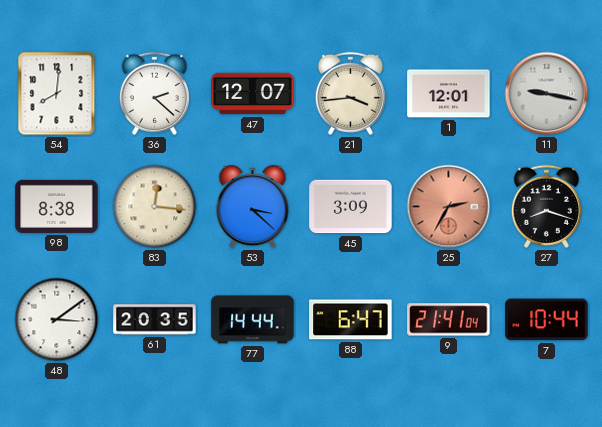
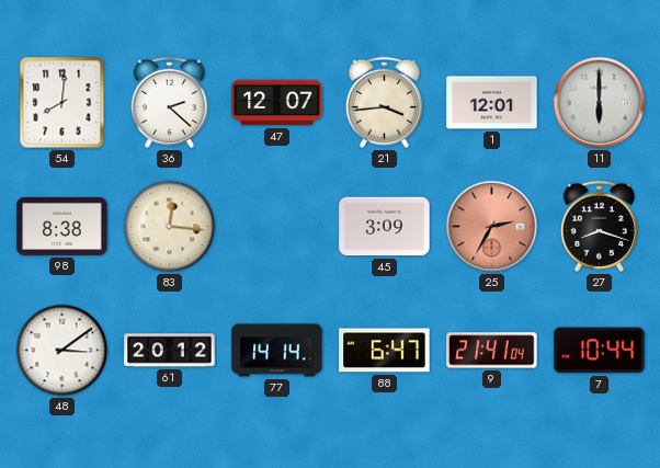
11: 9:17 -> 6:00 (600, 103)
53: 3:22 -> none (253, 207)
61: 20:35 -> 20:12 (170, 351)
77: 14:44 -> 14:14 (277, 351)
